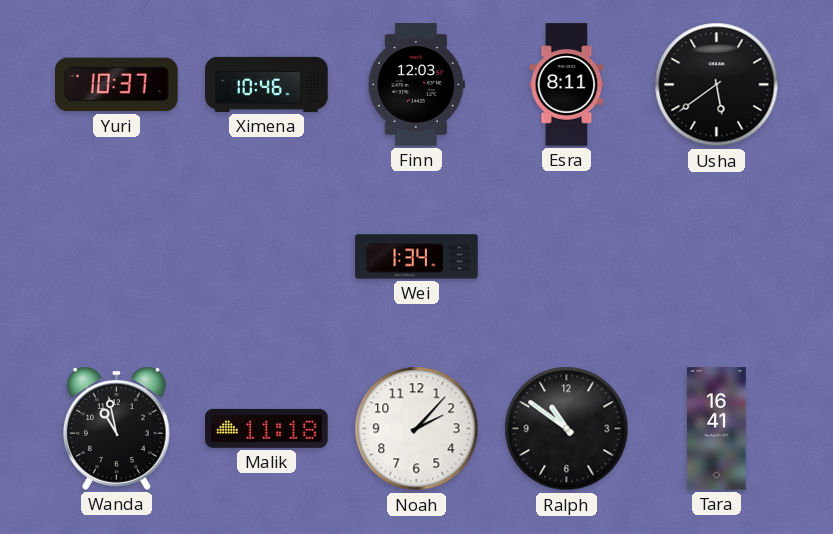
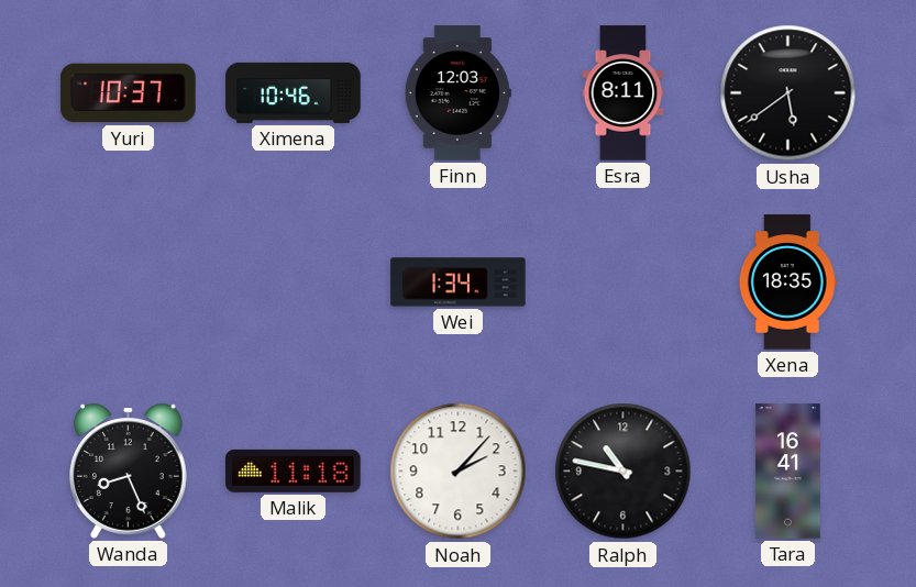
Xena: none -> 18:35 (787, 283)
Wanda: 10:58 -> 8:26 (128, 470)
Ralph: 10:51 -> 10:47 (623, 472)
